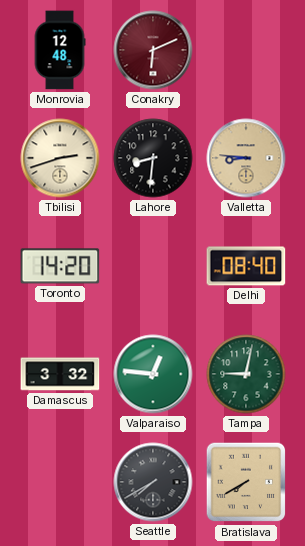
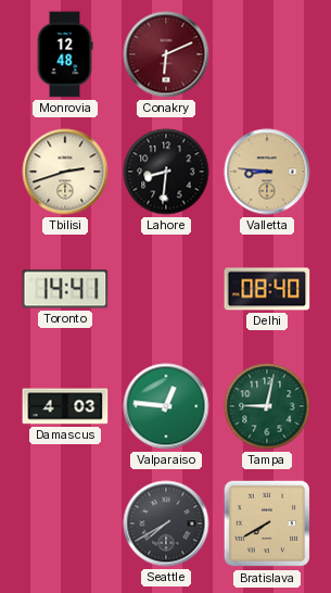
Toronto: 14:20 -> 14:41 (65, 289)
Damascus: 3:32 -> 4:03 (65, 406)
